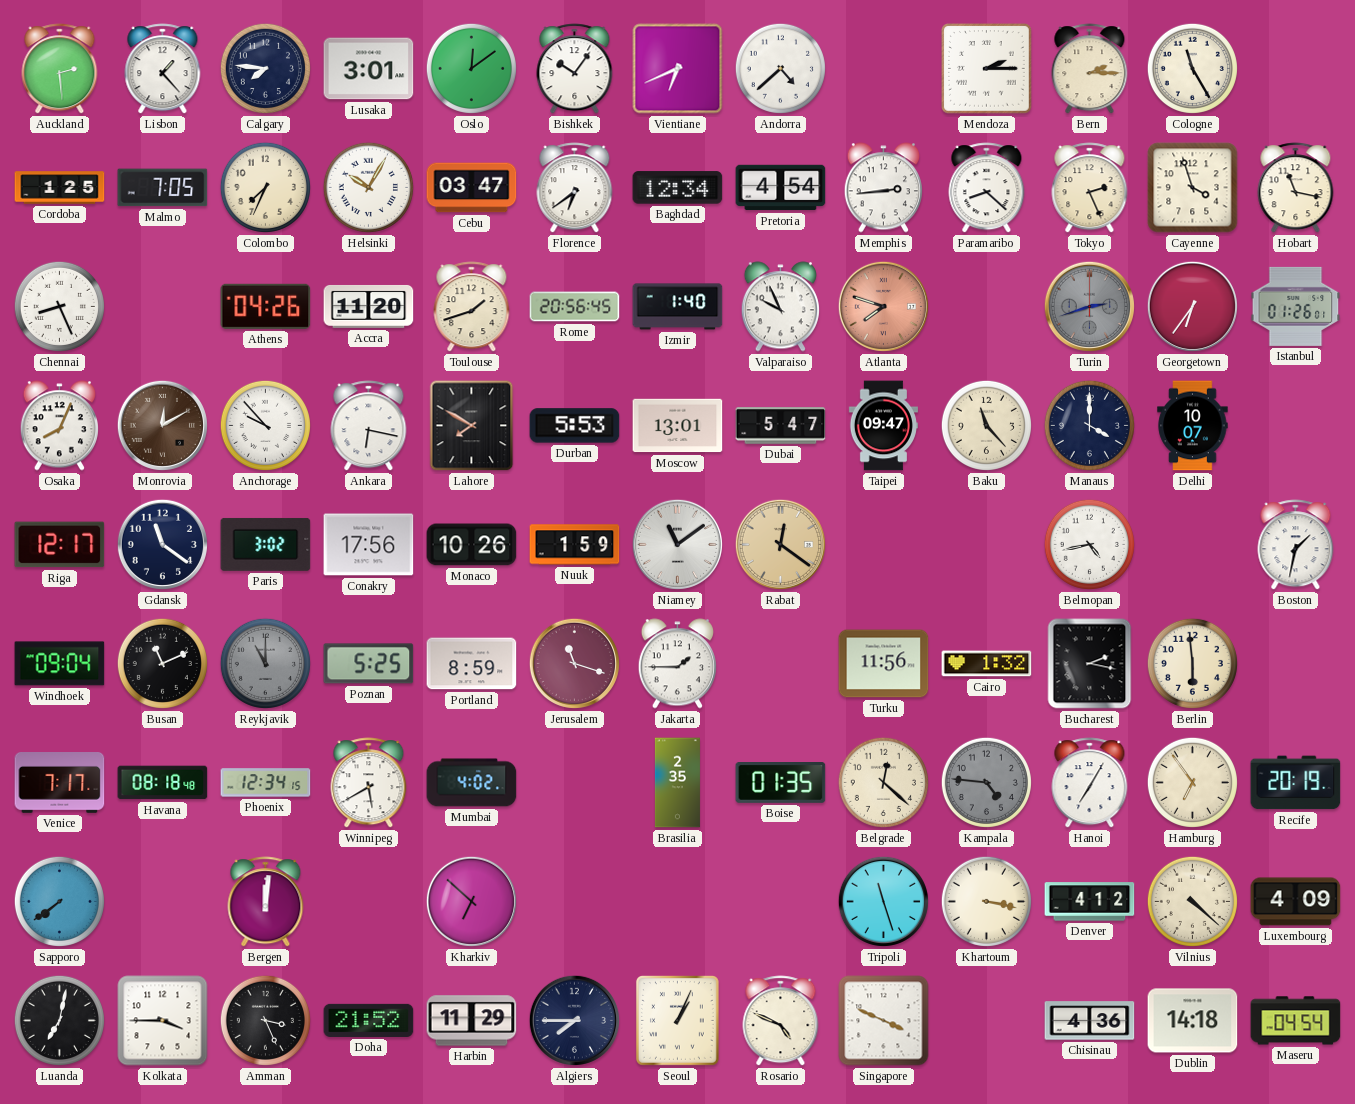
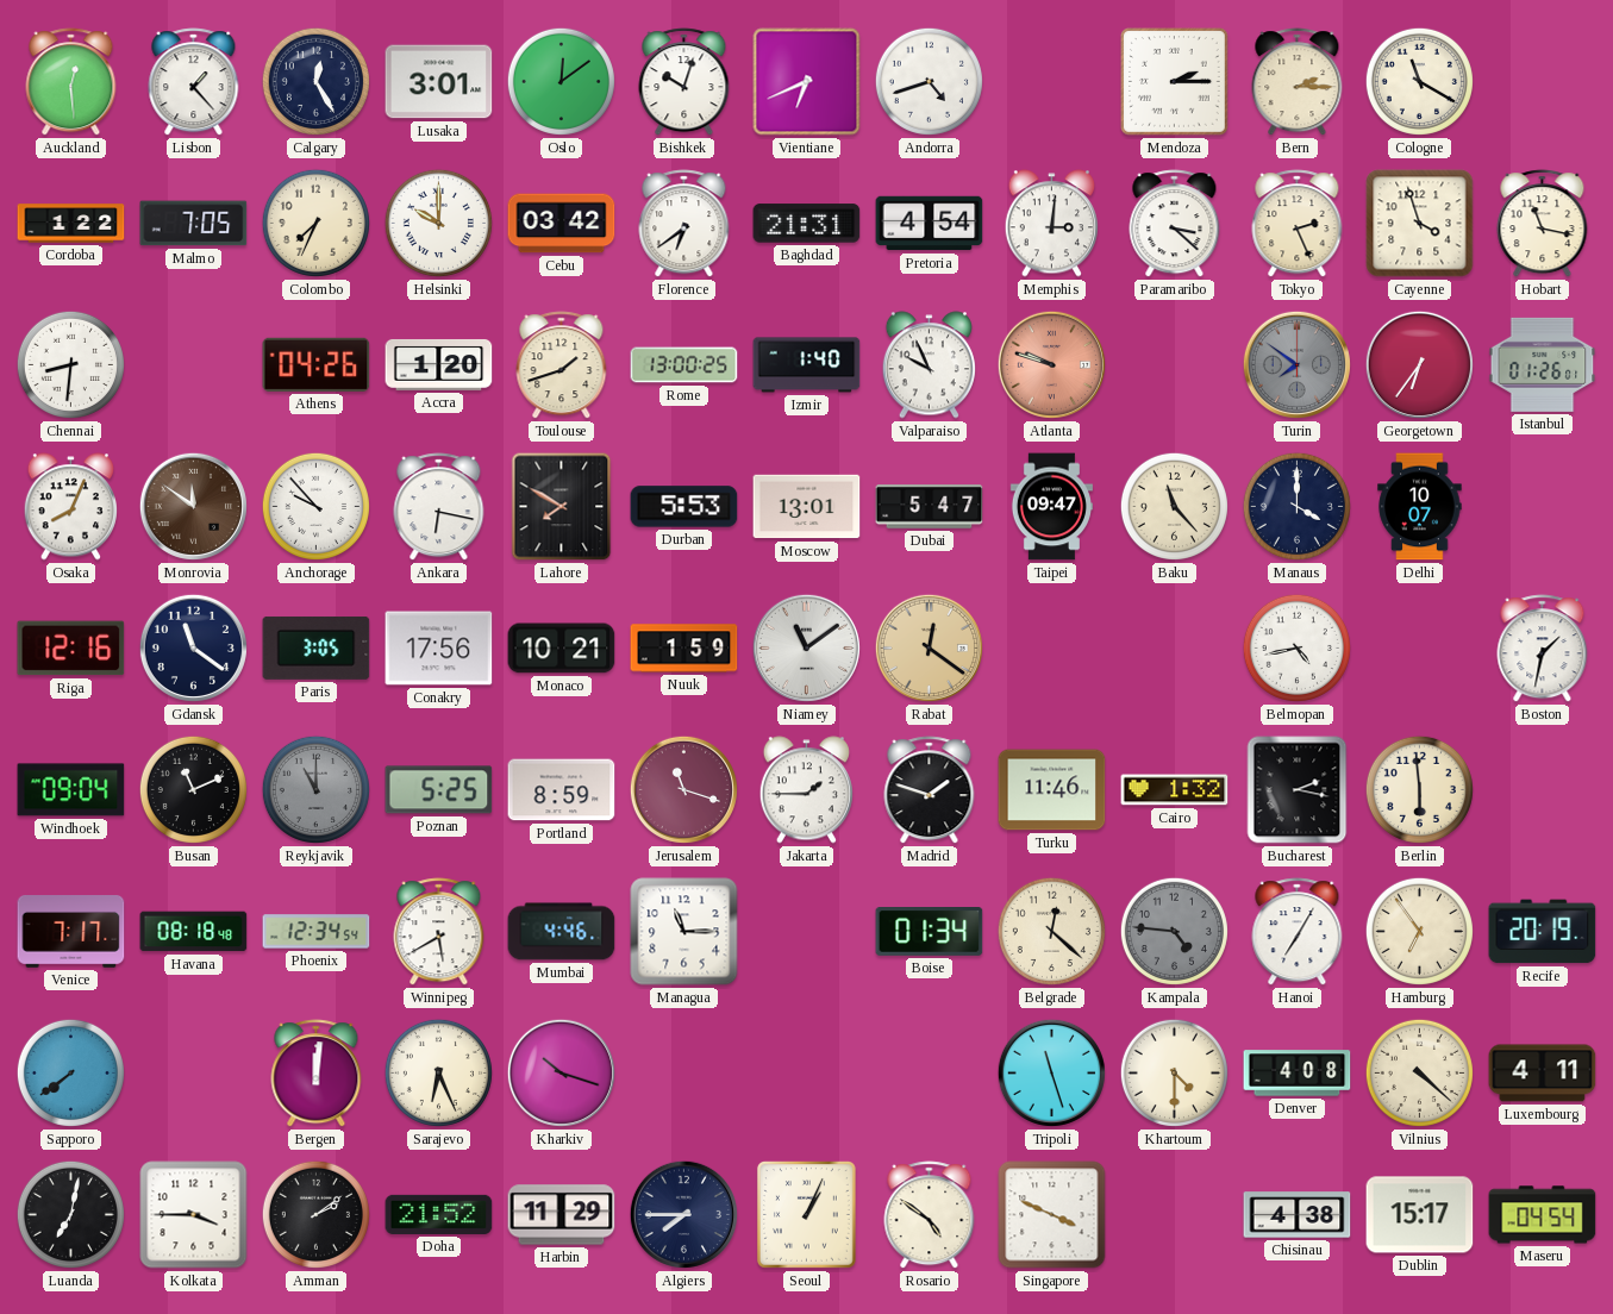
Auckland: 2:29 -> 12:29 (71, 82)
Calgary: 7:46 -> 12:25 (315, 81)
Bishkek: 10:06 -> 10:03 (684, 82)
Andorra: 4:38 -> 4:42 (929, 81)
Cologne: 11:25 -> 11:20 (1419, 81)
Cordoba: 1:25 -> 1:22 (71, 224)
Helsinki: 10:05 -> 10:00 (438, 223)
Cebu: 03:47 -> 03:42 (562, 224)
Baghdad: 12:34 -> 21:31 (807, 224)
Memphis: 2:44 -> 3:01 (1051, 224)
Paramaribo: 8:22 -> 3:22 (1175, 224)
Chennai: 8:26 -> 8:31 (70, 364)
Accra: 11:20 -> 1:20 (439, 364)
Rome: 20:56 -> 13:00 (684, 365)
Atlanta: 7:48 -> 9:48 (1051, 364)
Turin: 2:42 -> 7:51 (1296, 364)
Monrovia: 12:10 -> 11:51 (193, 506)
Riga: 12:17 -> 12:16 (71, 649)
Paris: 3:02 -> 3:05 (317, 647)
Monaco: 10:26 -> 10:21 (562, 649)
Madrid: none -> 1:48 (930, 790)
Turku: 11:56 -> 11:46 (1052, 790)
Phoenix: 12:34:15 -> 12:34:54 (317, 932)
Mumbai: 4:02 -> 4:46 (562, 932)
Managua: none -> 11:15 (684, 932)
Brasilia: 2:35 -> none (677, 783)
Boise: 01:35 -> 01:34 (930, 932)
Sarajevo: none -> 6:26 (438, 1072)
Kharkiv: 6:52 -> 10:18 (561, 1072)
Khartoum: 3:17 -> 4:30 (1174, 1072)
Denver: 4:12 -> 4:08 (1298, 1074)
Luxembourg: 4:09 -> 4:11 (1543, 1074)
Amman: 3:26 -> 2:09 (315, 1214)
Rosario: 4:49 -> 4:51 (930, 1215)
Chisinau: 4:36 -> 4:38 (1298, 1215)
Dublin: 14:18 -> 15:17 (1420, 1215)
